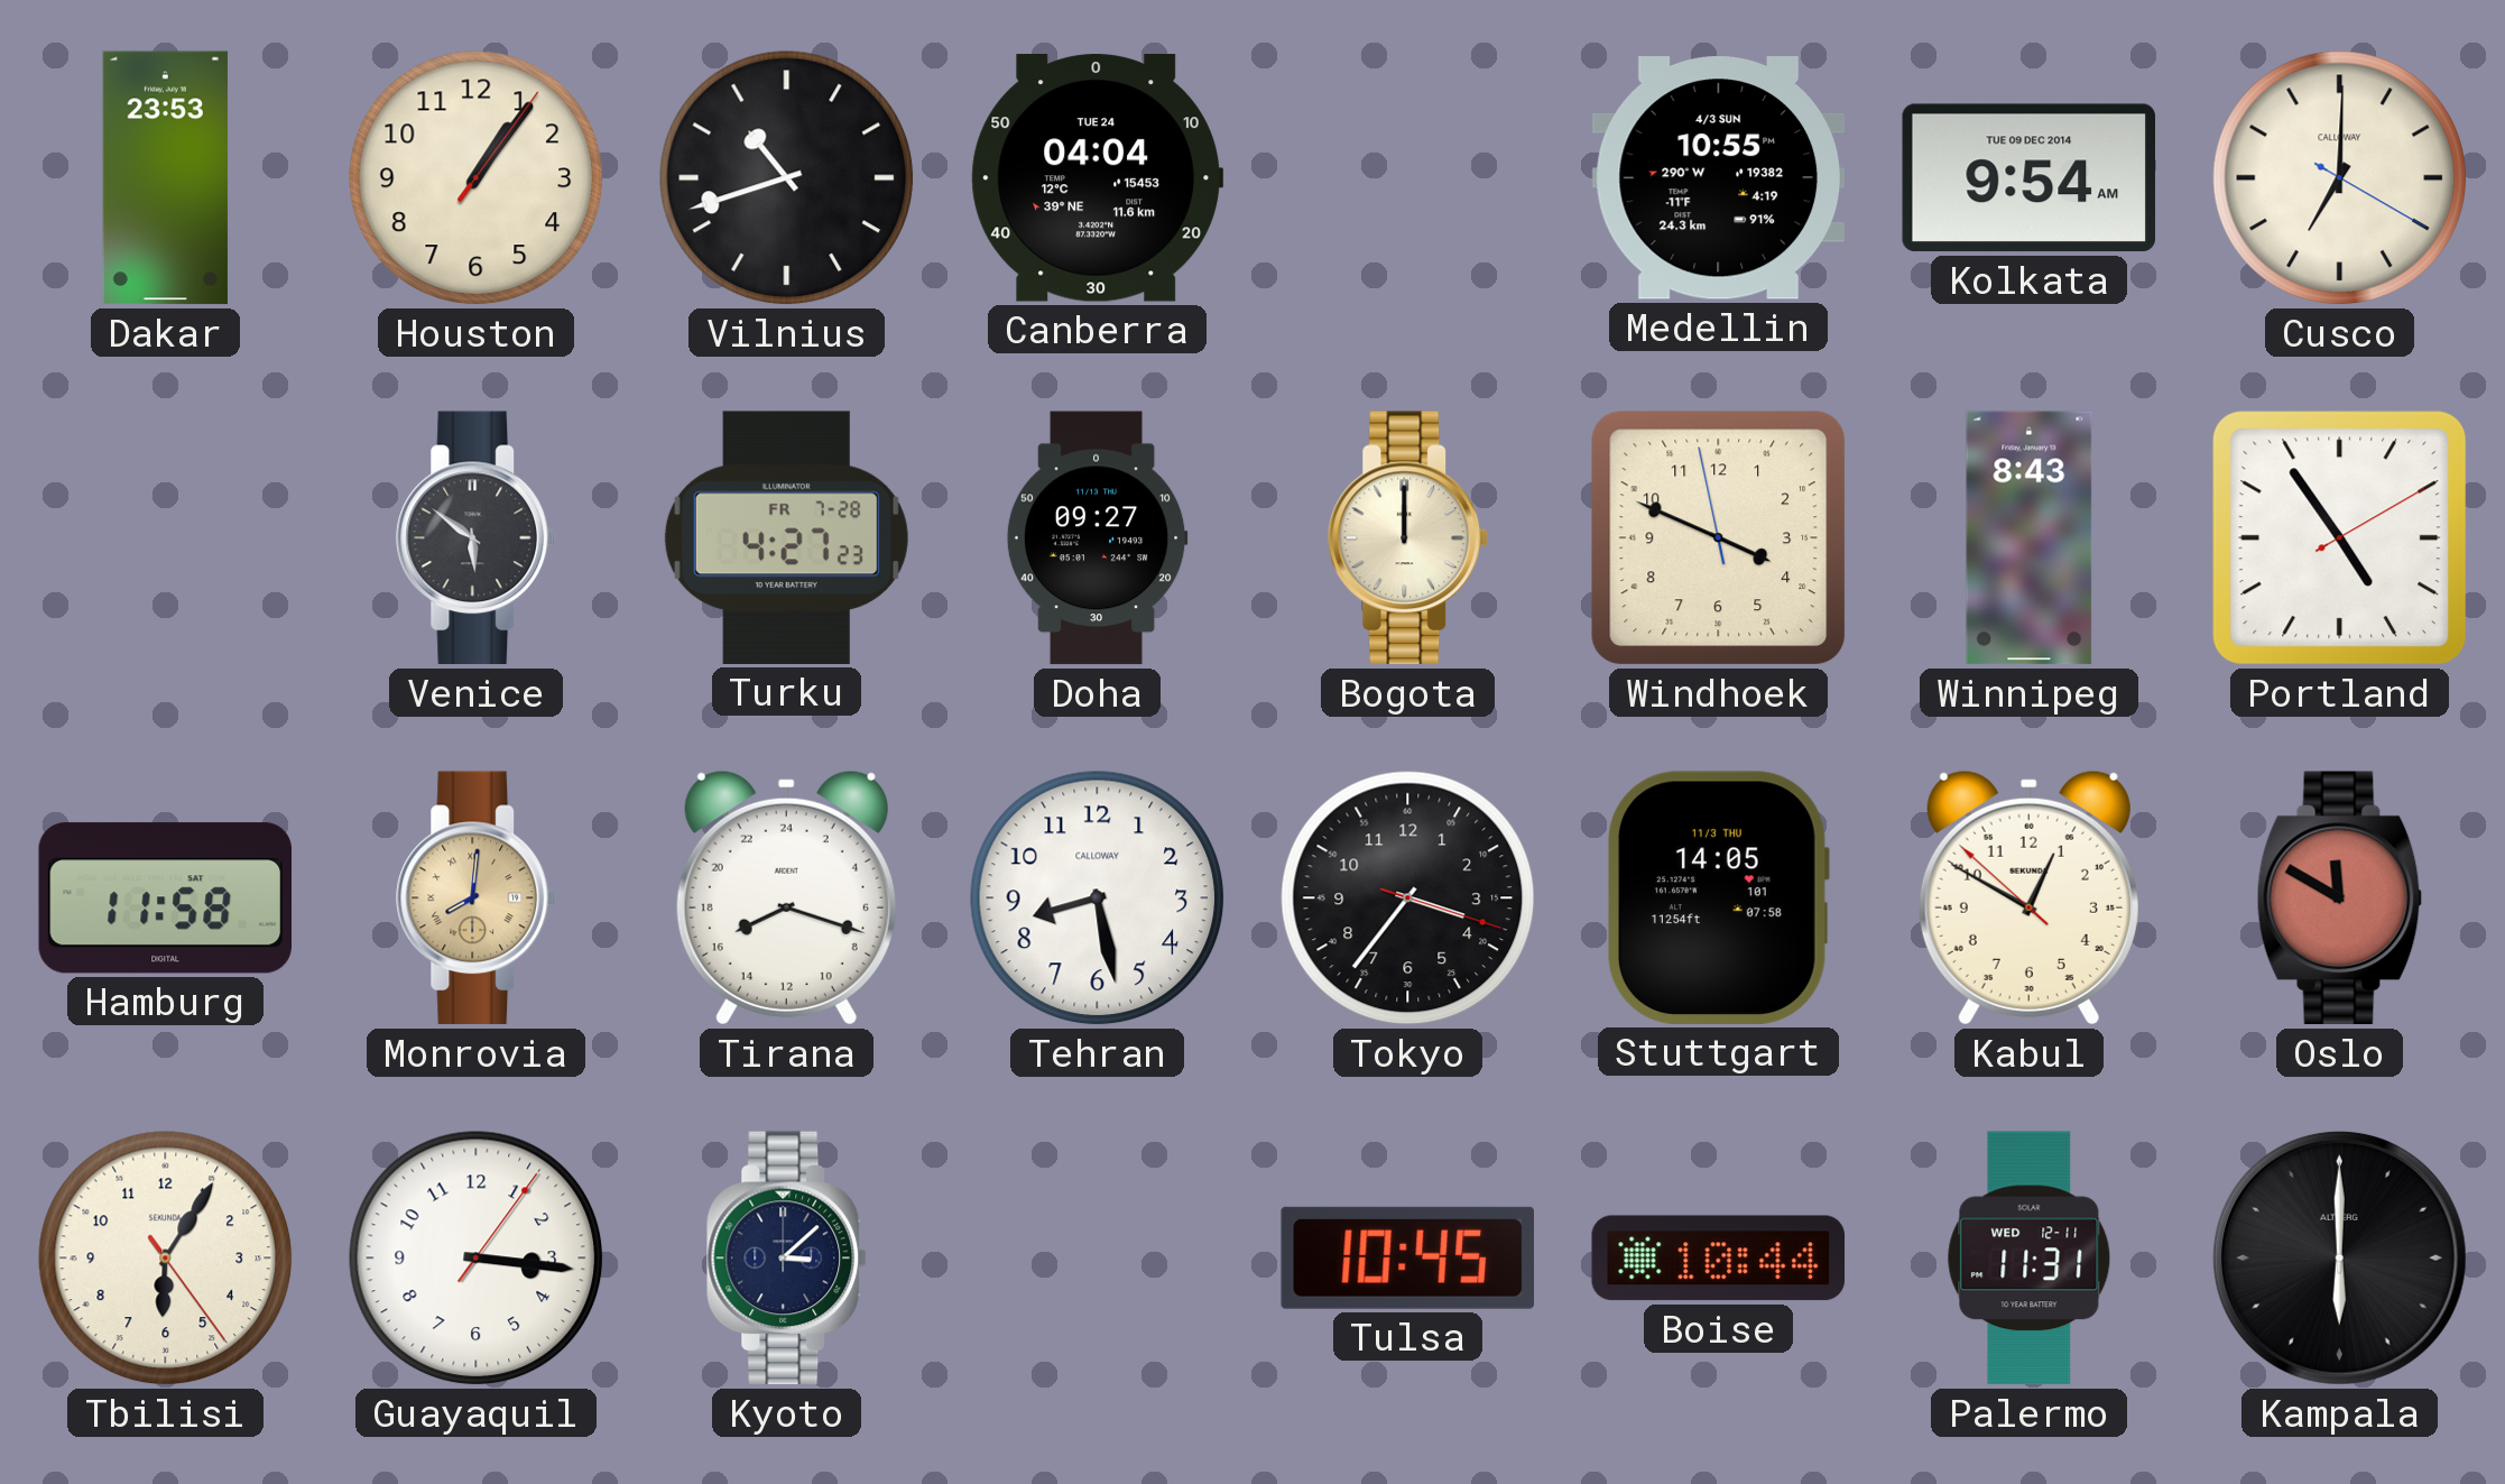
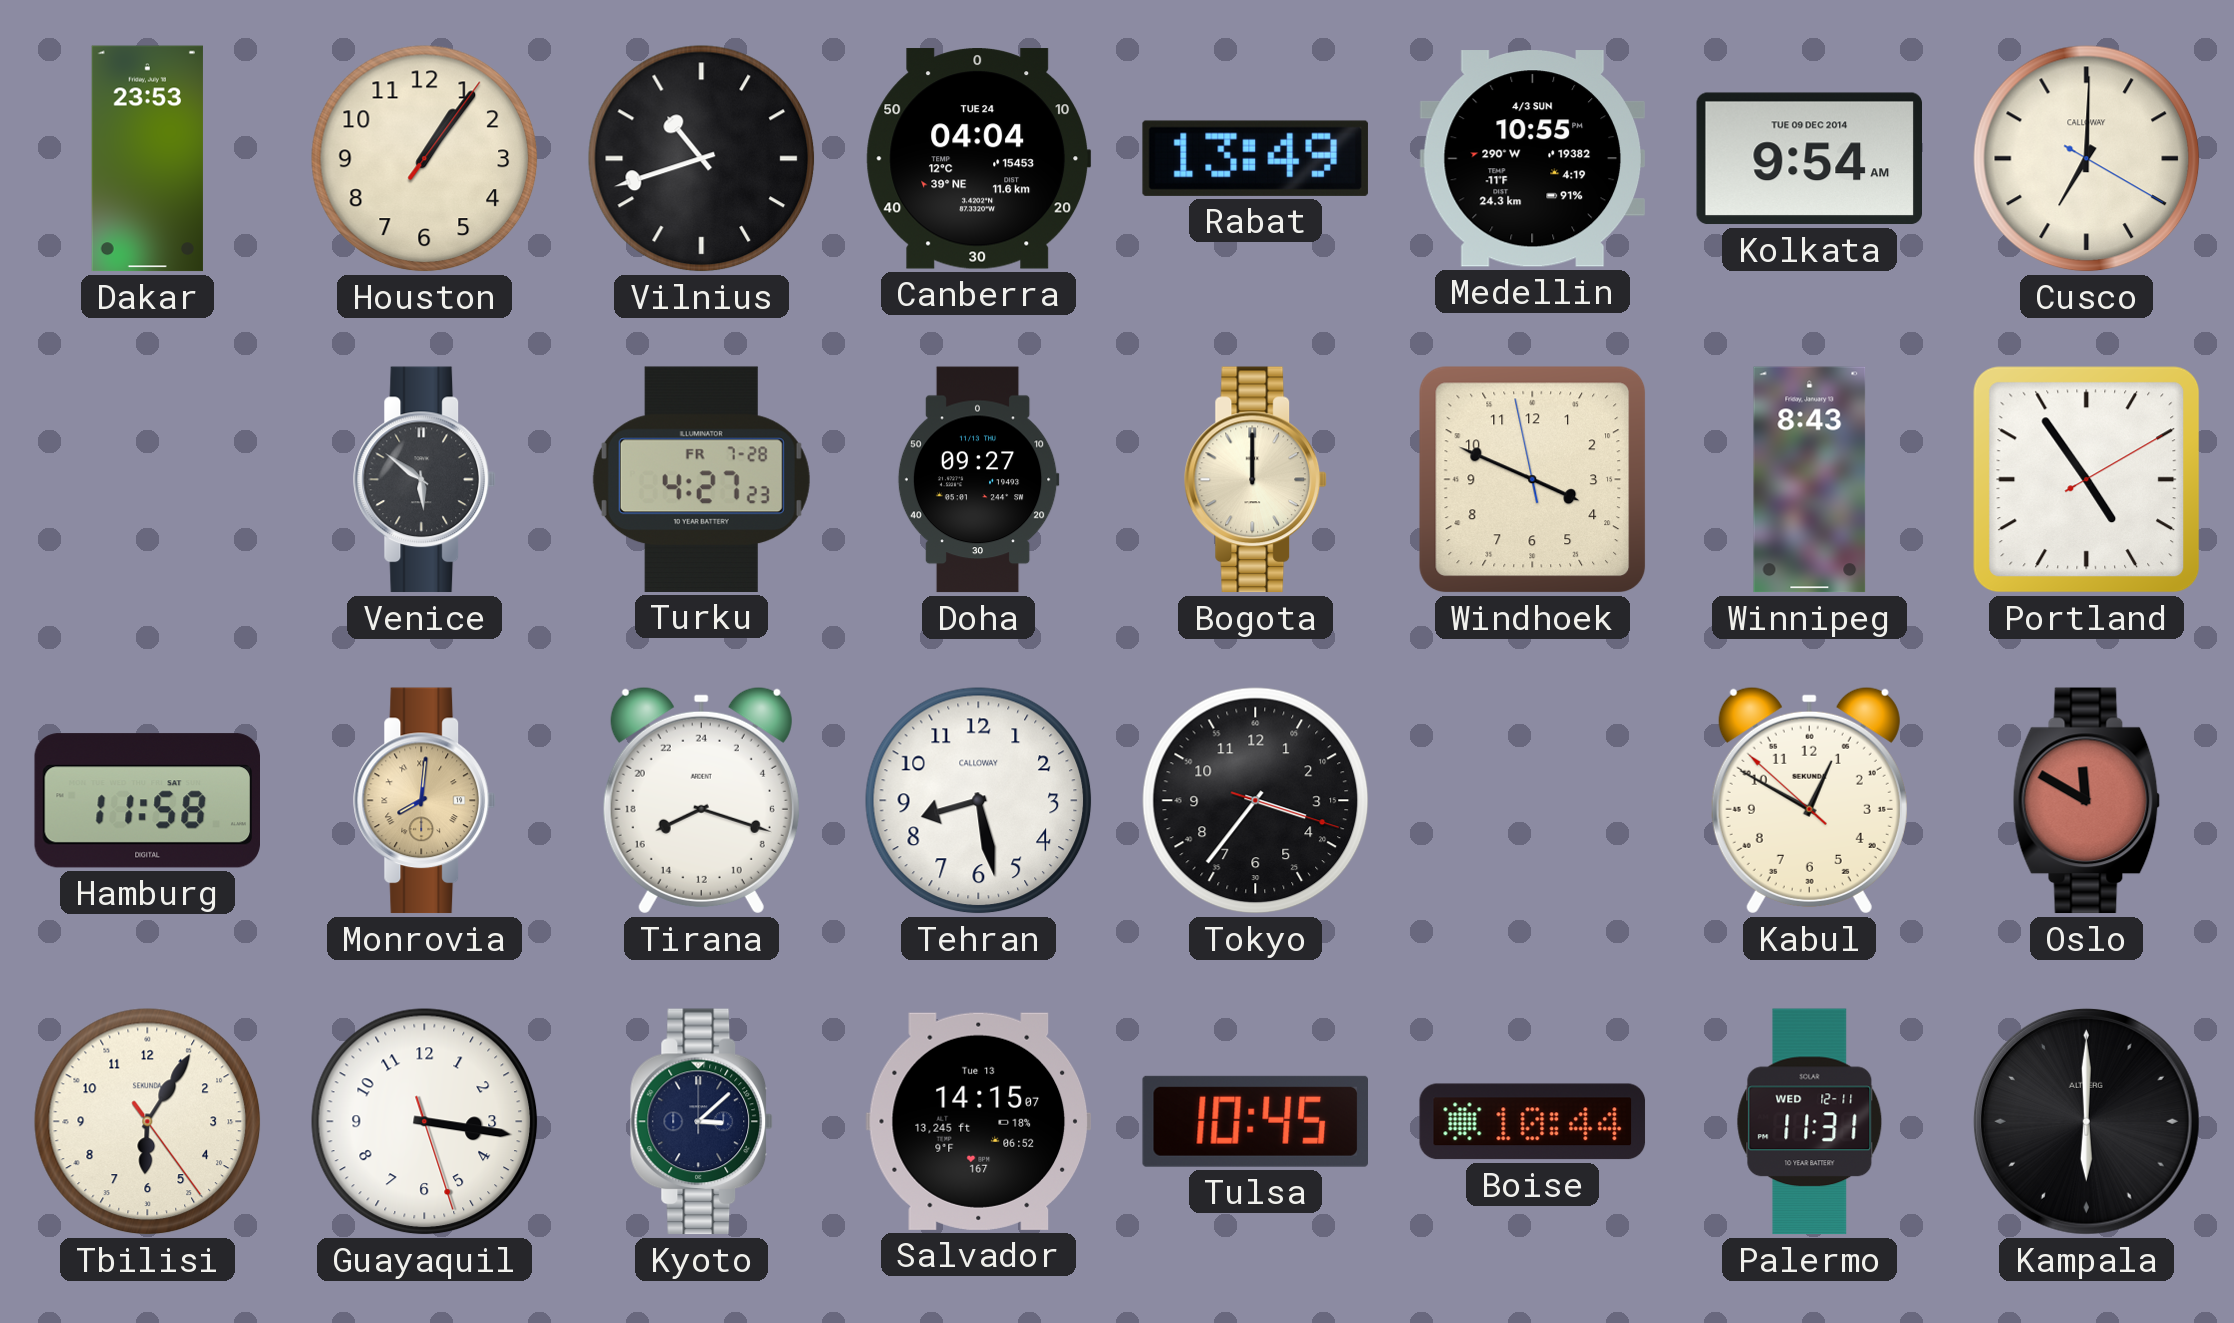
Rabat: none -> 13:49 (1255, 158)
Stuttgart: 14:05 -> none (1718, 897)
Guayaquil: 3:16:06 -> 3:16:27 (425, 1122)
Salvador: none -> 14:15 (978, 1121)
